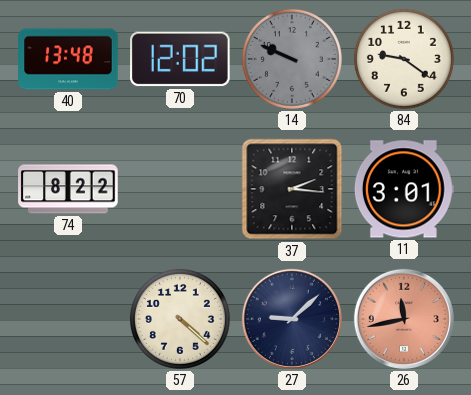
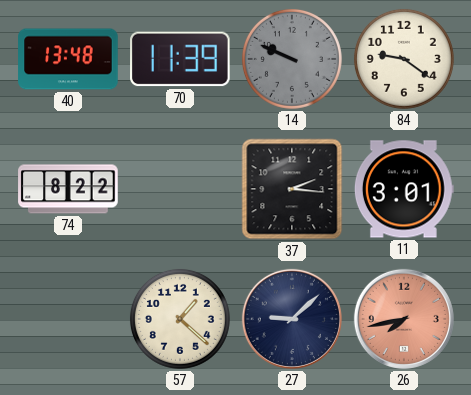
70: 12:02 -> 11:39 (181, 59)
57: 4:22 -> 1:22 (180, 319)
26: 11:43 -> 7:43 (404, 319)
